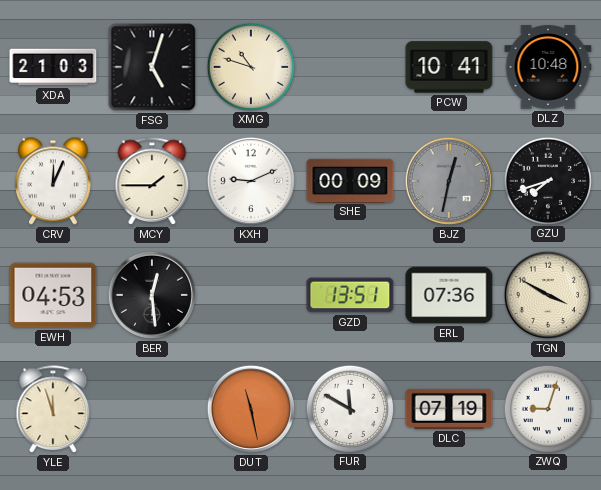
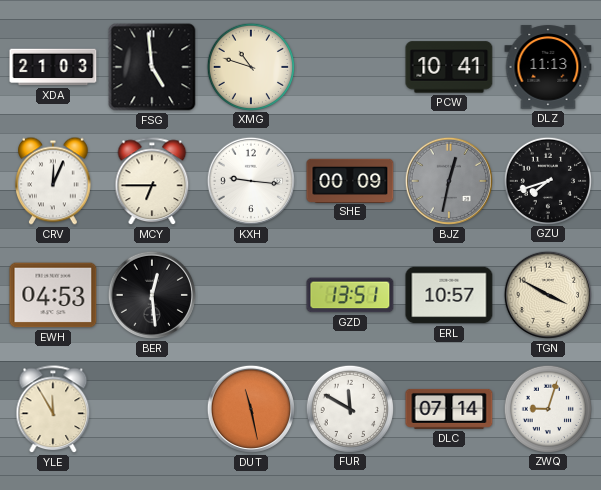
FSG: 5:03 -> 4:59 (152, 67)
DLZ: 10:48 -> 11:13 (548, 67)
MCY: 1:45 -> 6:45 (152, 182)
KXH: 9:11 -> 9:16 (251, 181)
ERL: 07:36 -> 10:57 (449, 295)
YLE: 11:57 -> 11:55 (53, 410)
DLC: 07:19 -> 07:14 (449, 409)
